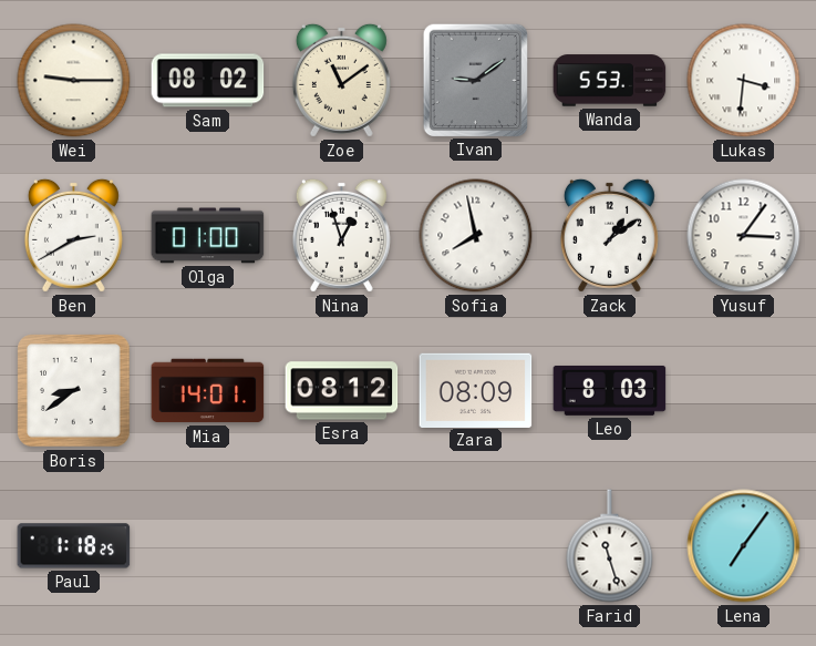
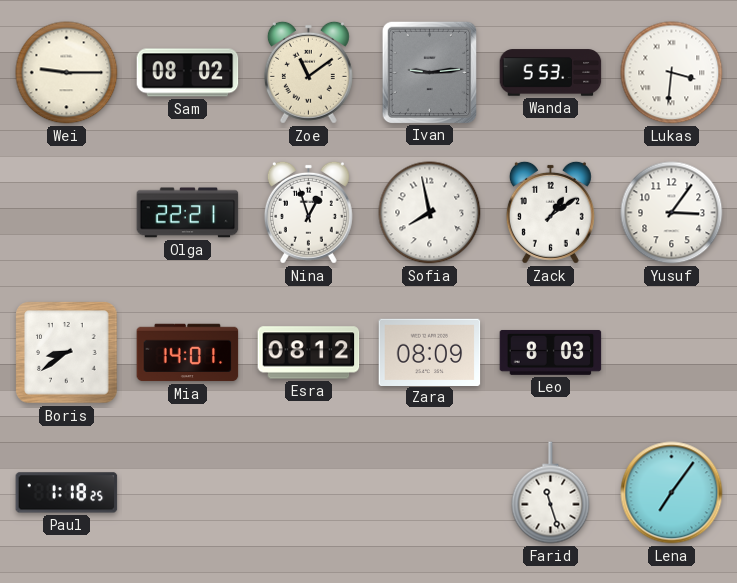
Ivan: 9:09 -> 9:14 (429, 72)
Ben: 2:40 -> none (73, 235)
Olga: 01:00 -> 22:21 (188, 213)
